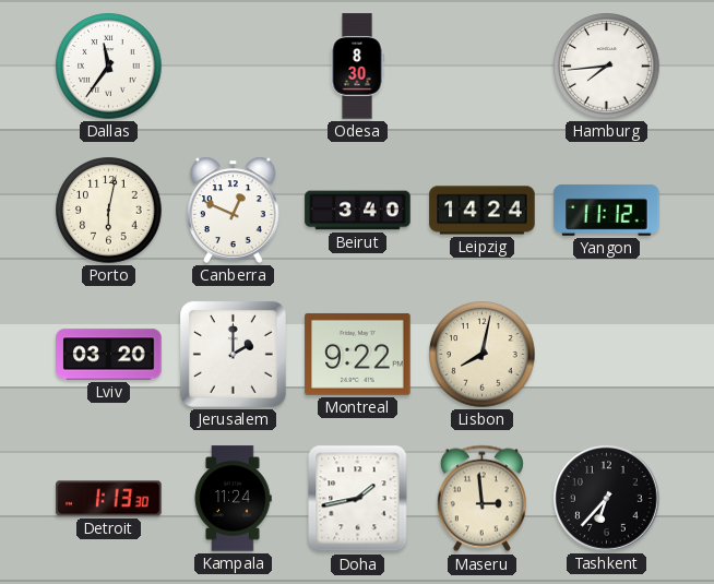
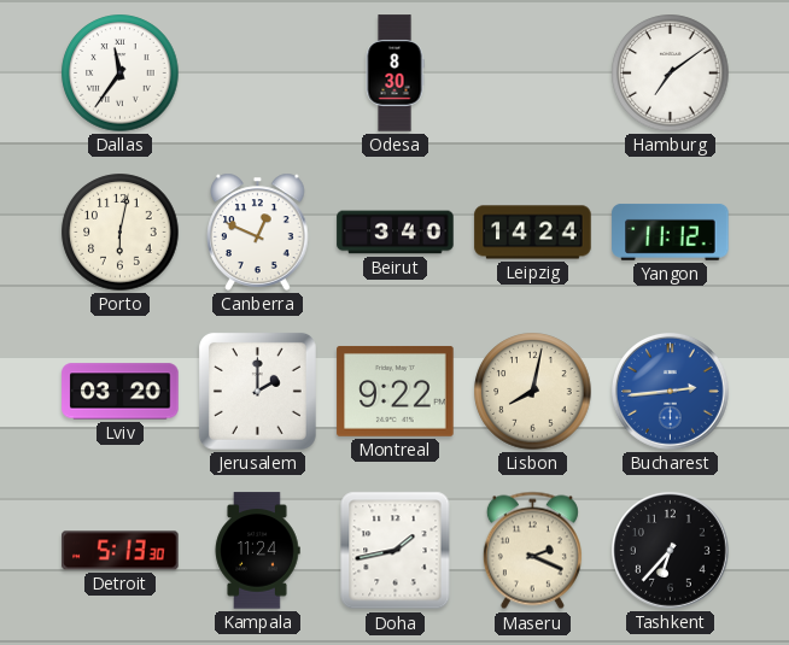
Hamburg: 7:44 -> 7:09 (671, 74)
Bucharest: none -> 2:44 (671, 392)
Detroit: 1:13 -> 5:13 (121, 551)
Maseru: 2:59 -> 2:19 (532, 551)
